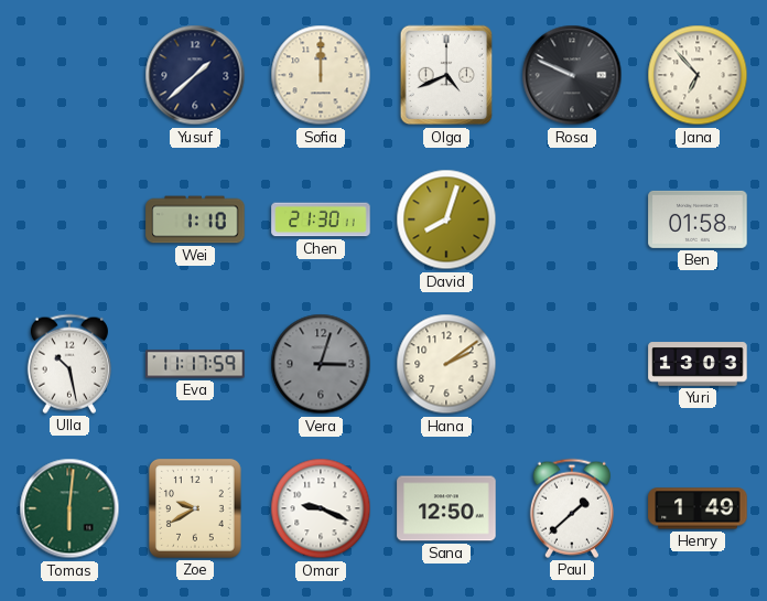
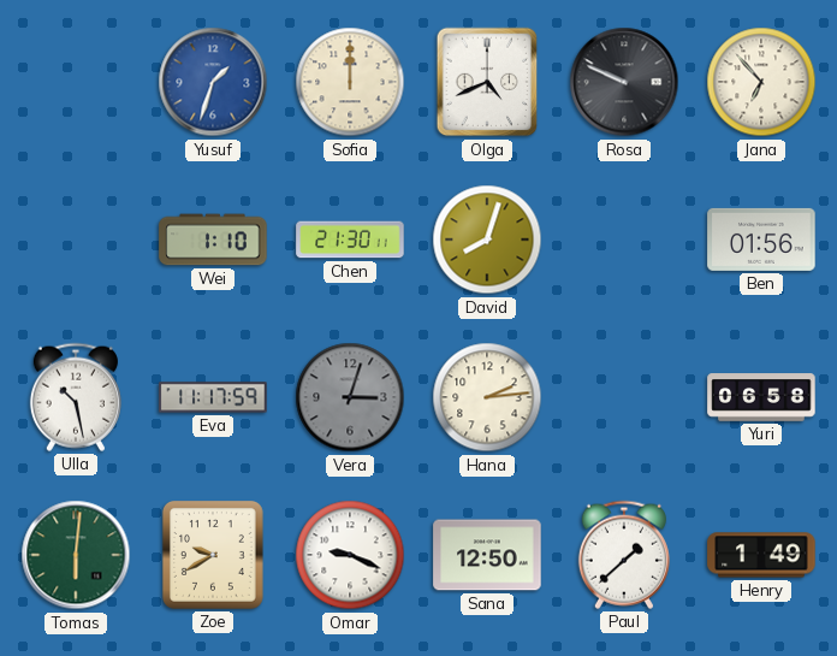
Yusuf: 1:38 -> 1:33 (213, 82)
Yusuf dial: navy -> blue (213, 82)
Ben: 01:58 -> 01:56 (761, 240)
Hana: 2:09 -> 2:14 (487, 397)
Yuri: 13:03 -> 06:58 (761, 397)
